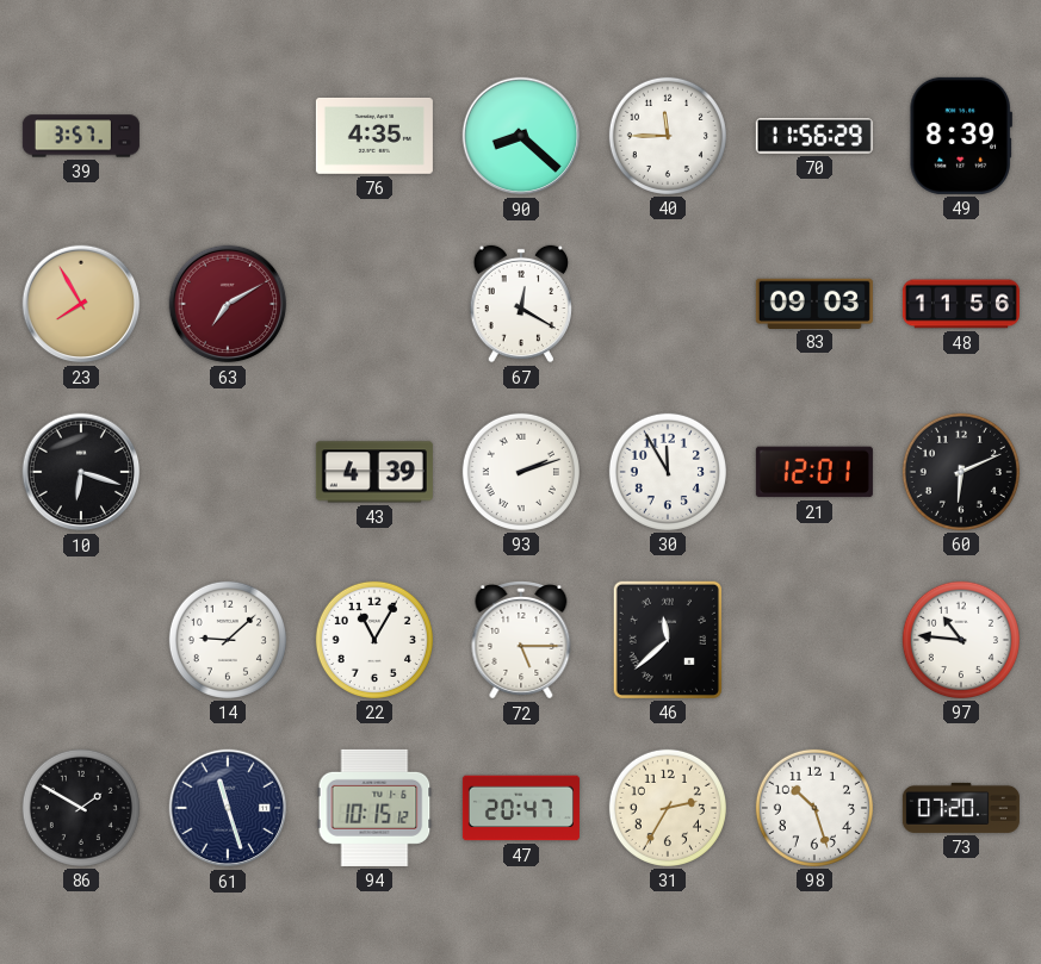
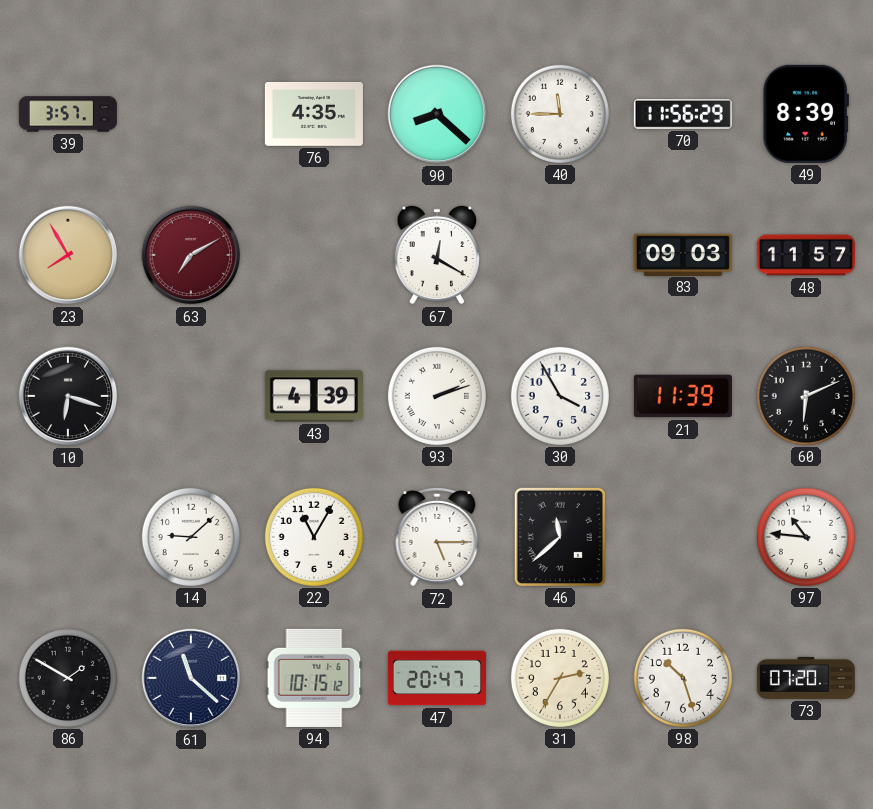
48: 11:56 -> 11:57 (806, 255)
30: 11:55 -> 3:55 (560, 396)
21: 12:01 -> 11:39 (683, 396)
61: 11:27 -> 11:22 (191, 678)
